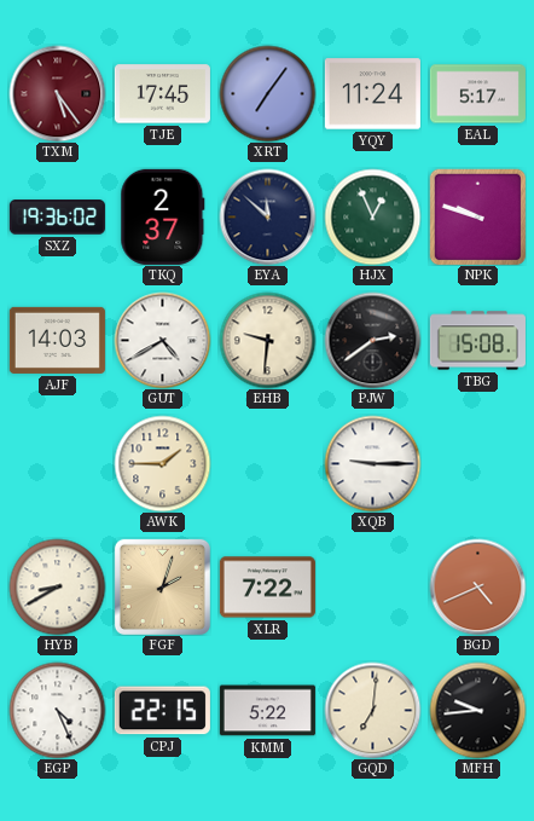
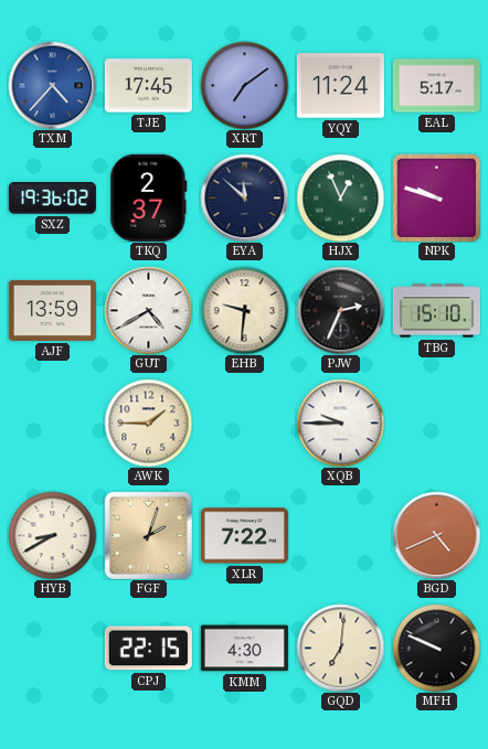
TXM: 5:24 -> 4:37 (52, 85)
TXM dial: burgundy -> blue (52, 85)
XRT: 7:06 -> 7:09 (244, 85)
AJF: 14:03 -> 13:59 (52, 310)
PJW: 2:39 -> 2:34 (340, 310)
TBG: 15:08 -> 15:10 (436, 311)
XQB: 9:15 -> 9:45 (340, 422)
EGP: 4:26 -> none (57, 710)
KMM: 5:22 -> 4:30 (244, 649)
MFH: 9:44 -> 9:49 (436, 648)
